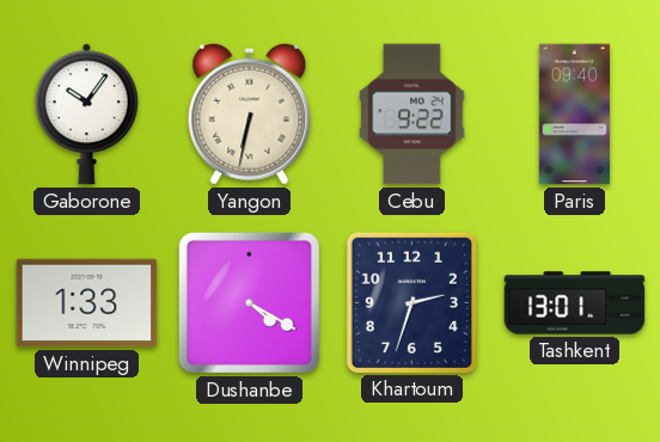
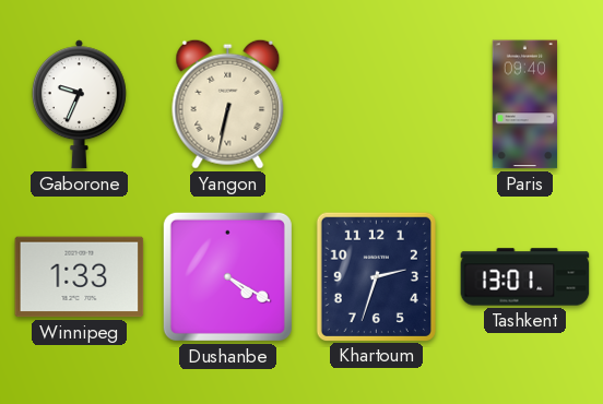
Gaborone: 10:06 -> 9:34 (79, 105)
Cebu: 9:22 -> none (412, 115)
